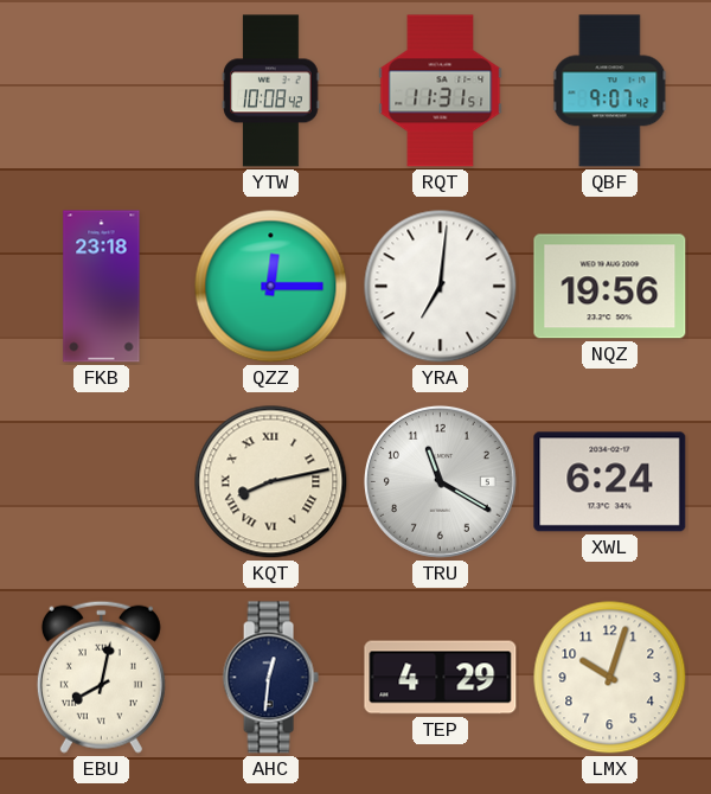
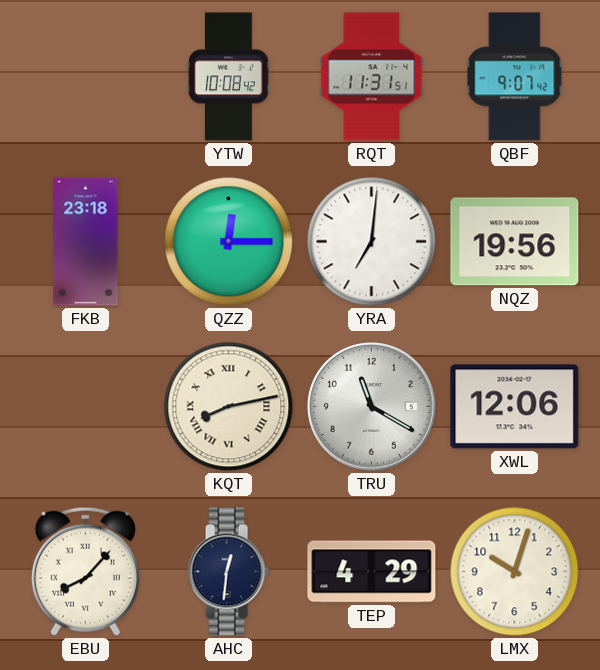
XWL: 6:24 -> 12:06 (515, 407)
EBU: 8:02 -> 8:07 (85, 571)
